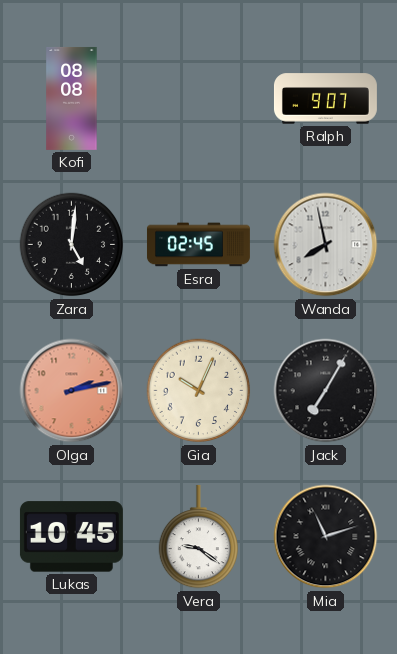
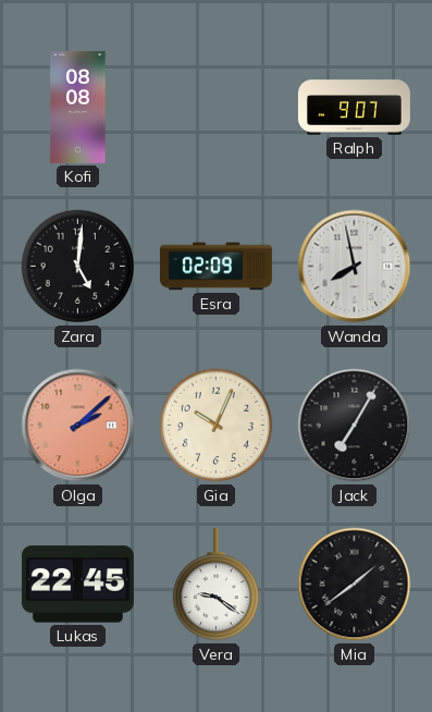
Esra: 02:45 -> 02:09 (215, 267)
Olga: 2:13 -> 2:08 (78, 426)
Lukas: 10:45 -> 22:45 (77, 585)
Mia: 11:12 -> 1:39 (355, 585)
